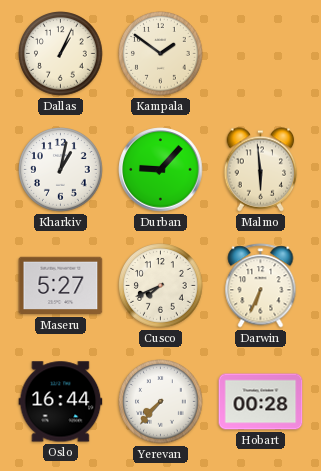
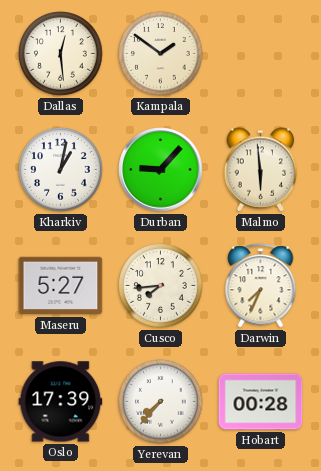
Dallas: 1:04 -> 12:29 (61, 54)
Cusco: 7:41 -> 7:44 (161, 286)
Darwin: 6:34 -> 7:34 (261, 286)
Oslo: 16:44 -> 17:39 (61, 402)
